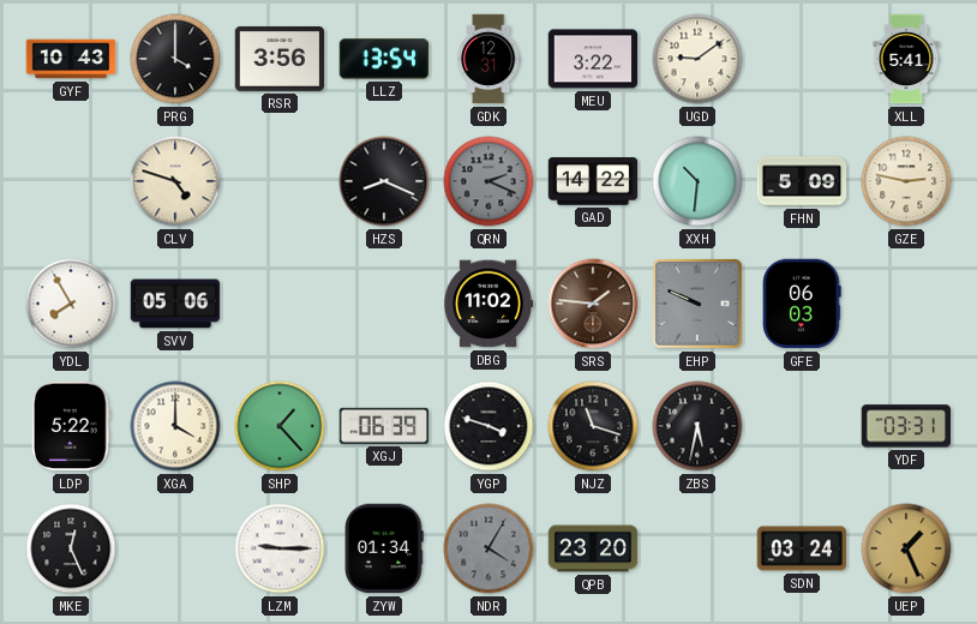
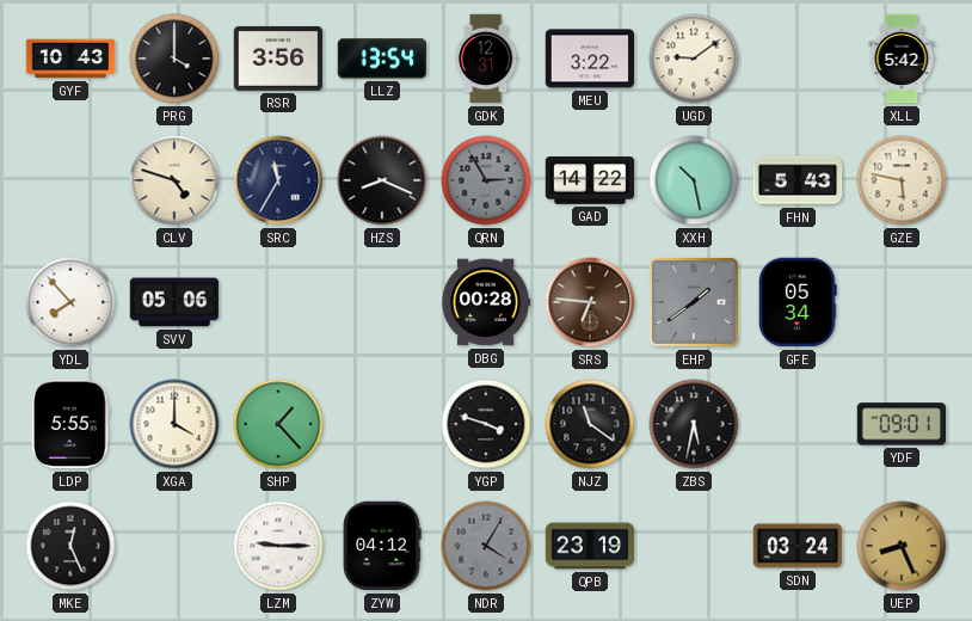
XLL: 5:41 -> 5:42 (902, 59)
SRC: none -> 11:35 (278, 180)
QRN: 2:19 -> 2:55 (486, 180)
XXH: 10:31 -> 10:28 (694, 180)
FHN: 5:09 -> 5:43 (798, 180)
GZE: 2:47 -> 5:47 (902, 180)
YDL: 7:55 -> 7:53 (70, 302)
DBG: 11:02 -> 00:28 (486, 302)
SRS: 1:46 -> 6:46 (590, 302)
EHP: 9:49 -> 1:39 (694, 302)
GFE: 06:03 -> 05:34 (798, 302)
LDP: 5:22 -> 5:55 (70, 424)
XGJ: 06:39 -> none (384, 426)
NJZ: 11:18 -> 11:21 (590, 424)
YDF: 03:31 -> 09:01 (902, 424)
ZYW: 01:34 -> 04:12 (382, 546)
QPB: 23:20 -> 23:19 (590, 546)
UEP: 1:26 -> 8:26 (902, 546)
